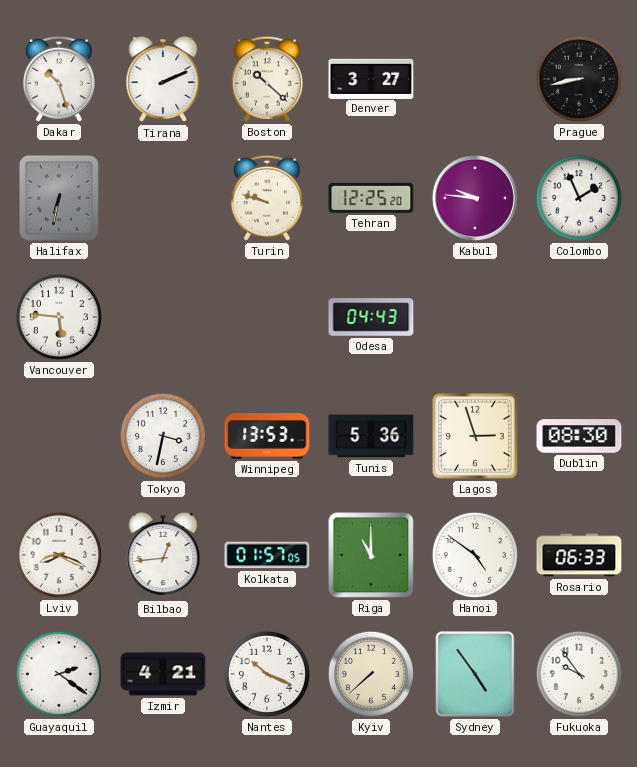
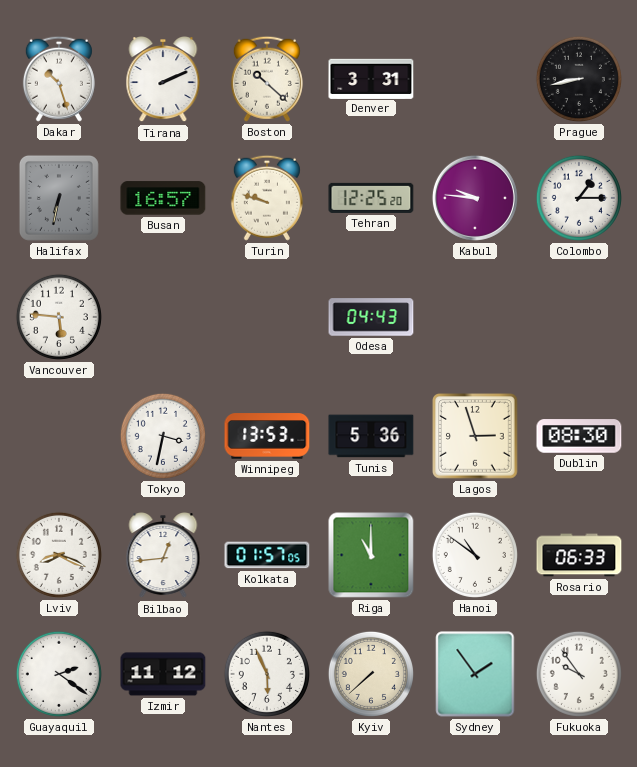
Denver: 3:27 -> 3:31 (371, 78)
Busan: none -> 16:57 (163, 198)
Colombo: 1:56 -> 1:15 (579, 198)
Hanoi: 4:51 -> 10:51 (475, 555)
Izmir: 4:21 -> 11:12 (163, 674)
Nantes: 10:19 -> 5:56 (267, 674)
Sydney: 4:54 -> 1:54 (475, 674)
